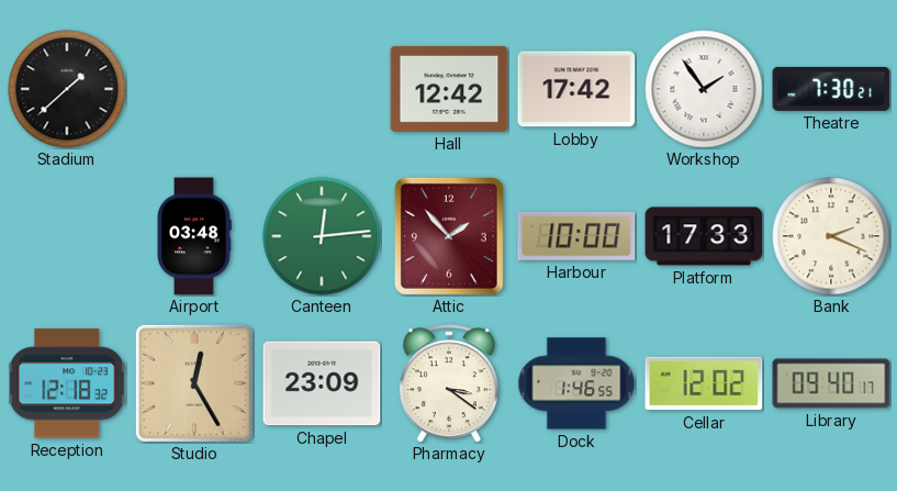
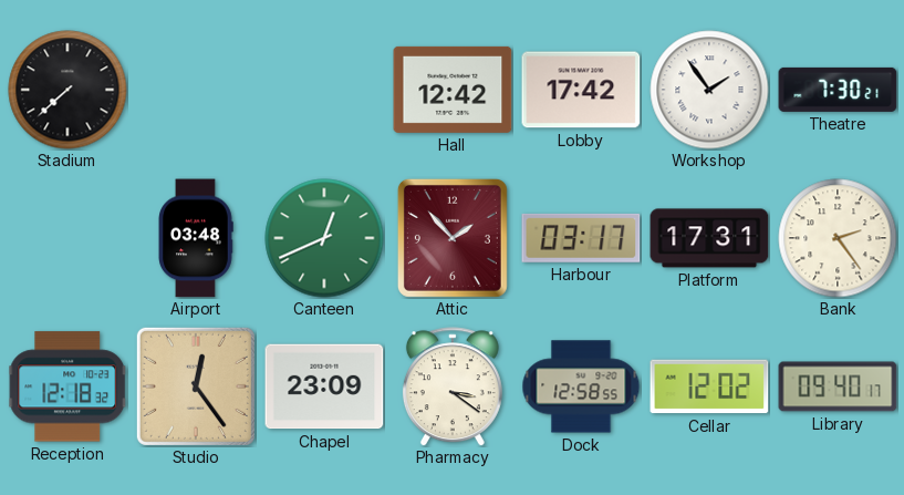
Stadium: 1:38 -> 7:38 (67, 90)
Canteen: 12:14 -> 12:41 (324, 238)
Harbour: 10:00 -> 03:17 (581, 238)
Platform: 17:33 -> 17:31 (709, 238)
Bank: 2:19 -> 2:24 (838, 238)
Studio: 12:25 -> 12:24 (196, 386)
Dock: 1:46 -> 12:58 (581, 386)
